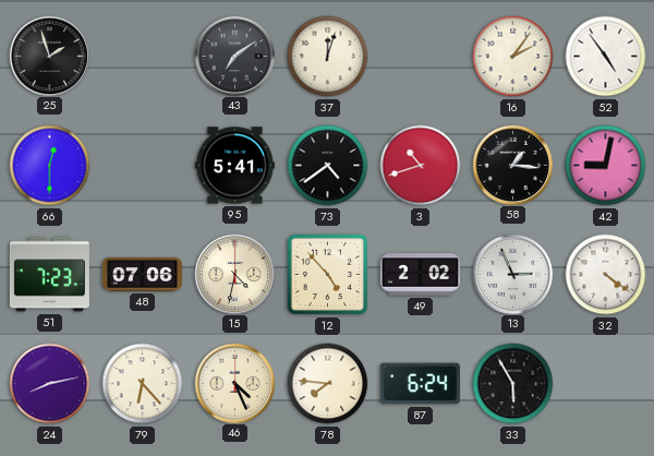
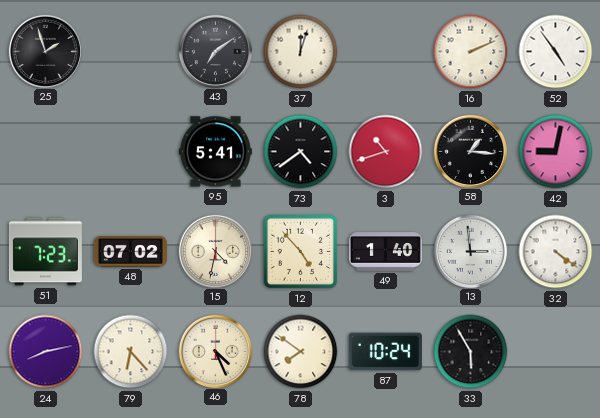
16: 2:06 -> 2:11 (471, 52)
66: 12:30 -> none (50, 166)
48: 07:06 -> 07:02 (130, 252)
49: 2:02 -> 1:40 (385, 252)
13: 2:56 -> 2:59 (470, 251)
78: 7:46 -> 7:51 (301, 352)
87: 6:24 -> 10:24 (385, 352)
